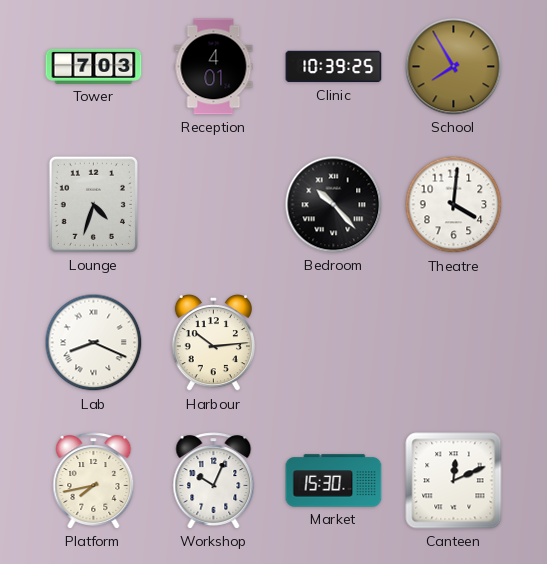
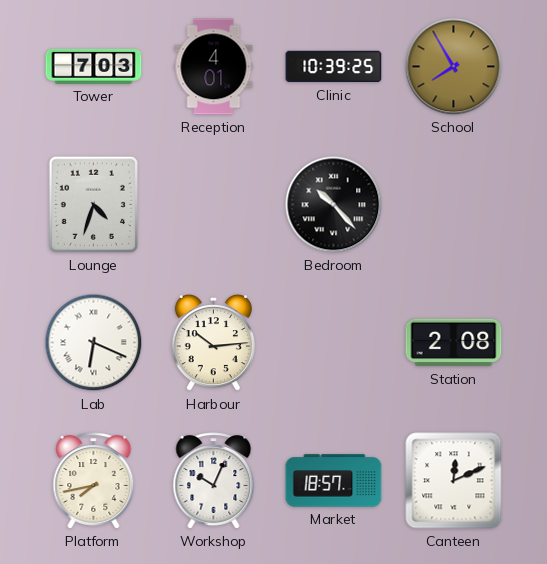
Theatre: 4:01 -> none (454, 205)
Lab: 8:19 -> 6:19 (94, 343)
Station: none -> 2:08 (454, 343)
Market: 15:30 -> 18:57 (334, 481)
